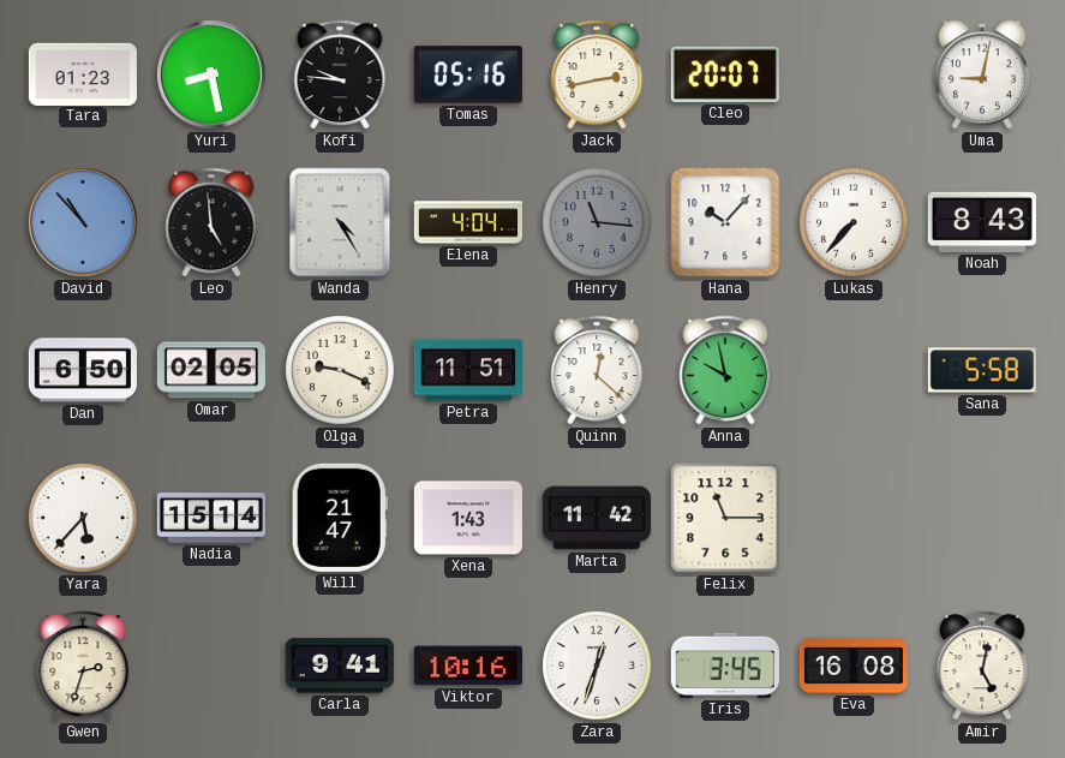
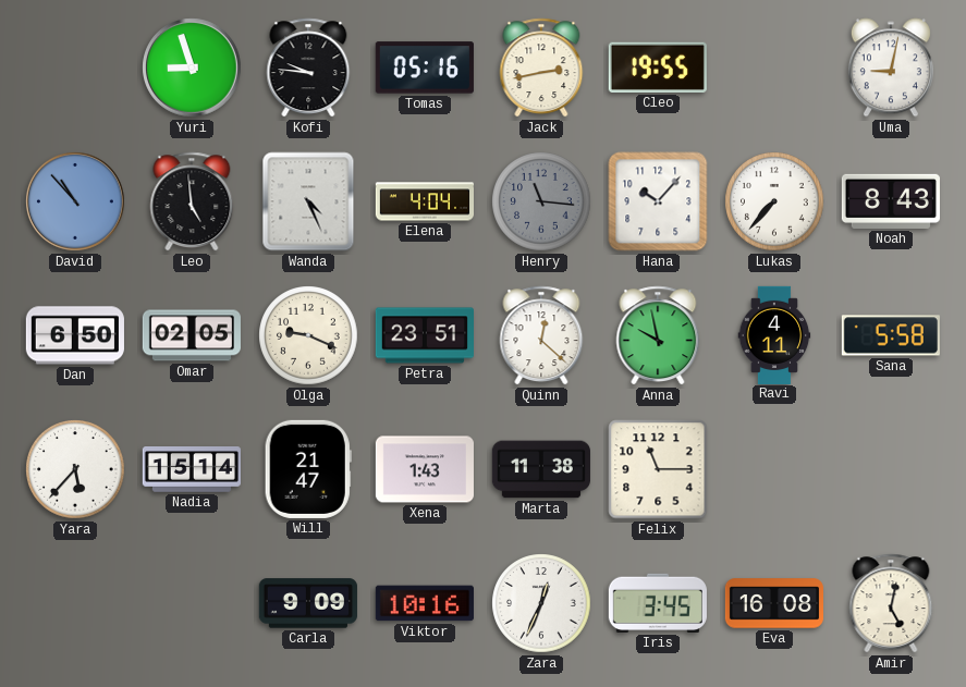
Tara: 01:23 -> none (83, 73)
Yuri: 8:28 -> 8:57 (193, 69)
Cleo: 20:07 -> 19:55 (658, 68)
Wanda: 4:25 -> 4:26 (308, 201)
Petra: 11:51 -> 23:51 (424, 335)
Ravi: none -> 4:11 (774, 334)
Marta: 11:42 -> 11:38 (541, 469)
Gwen: 2:33 -> none (83, 666)
Carla: 9:41 -> 9:09 (308, 603)
Zara: 12:33 -> 12:34 (541, 603)
